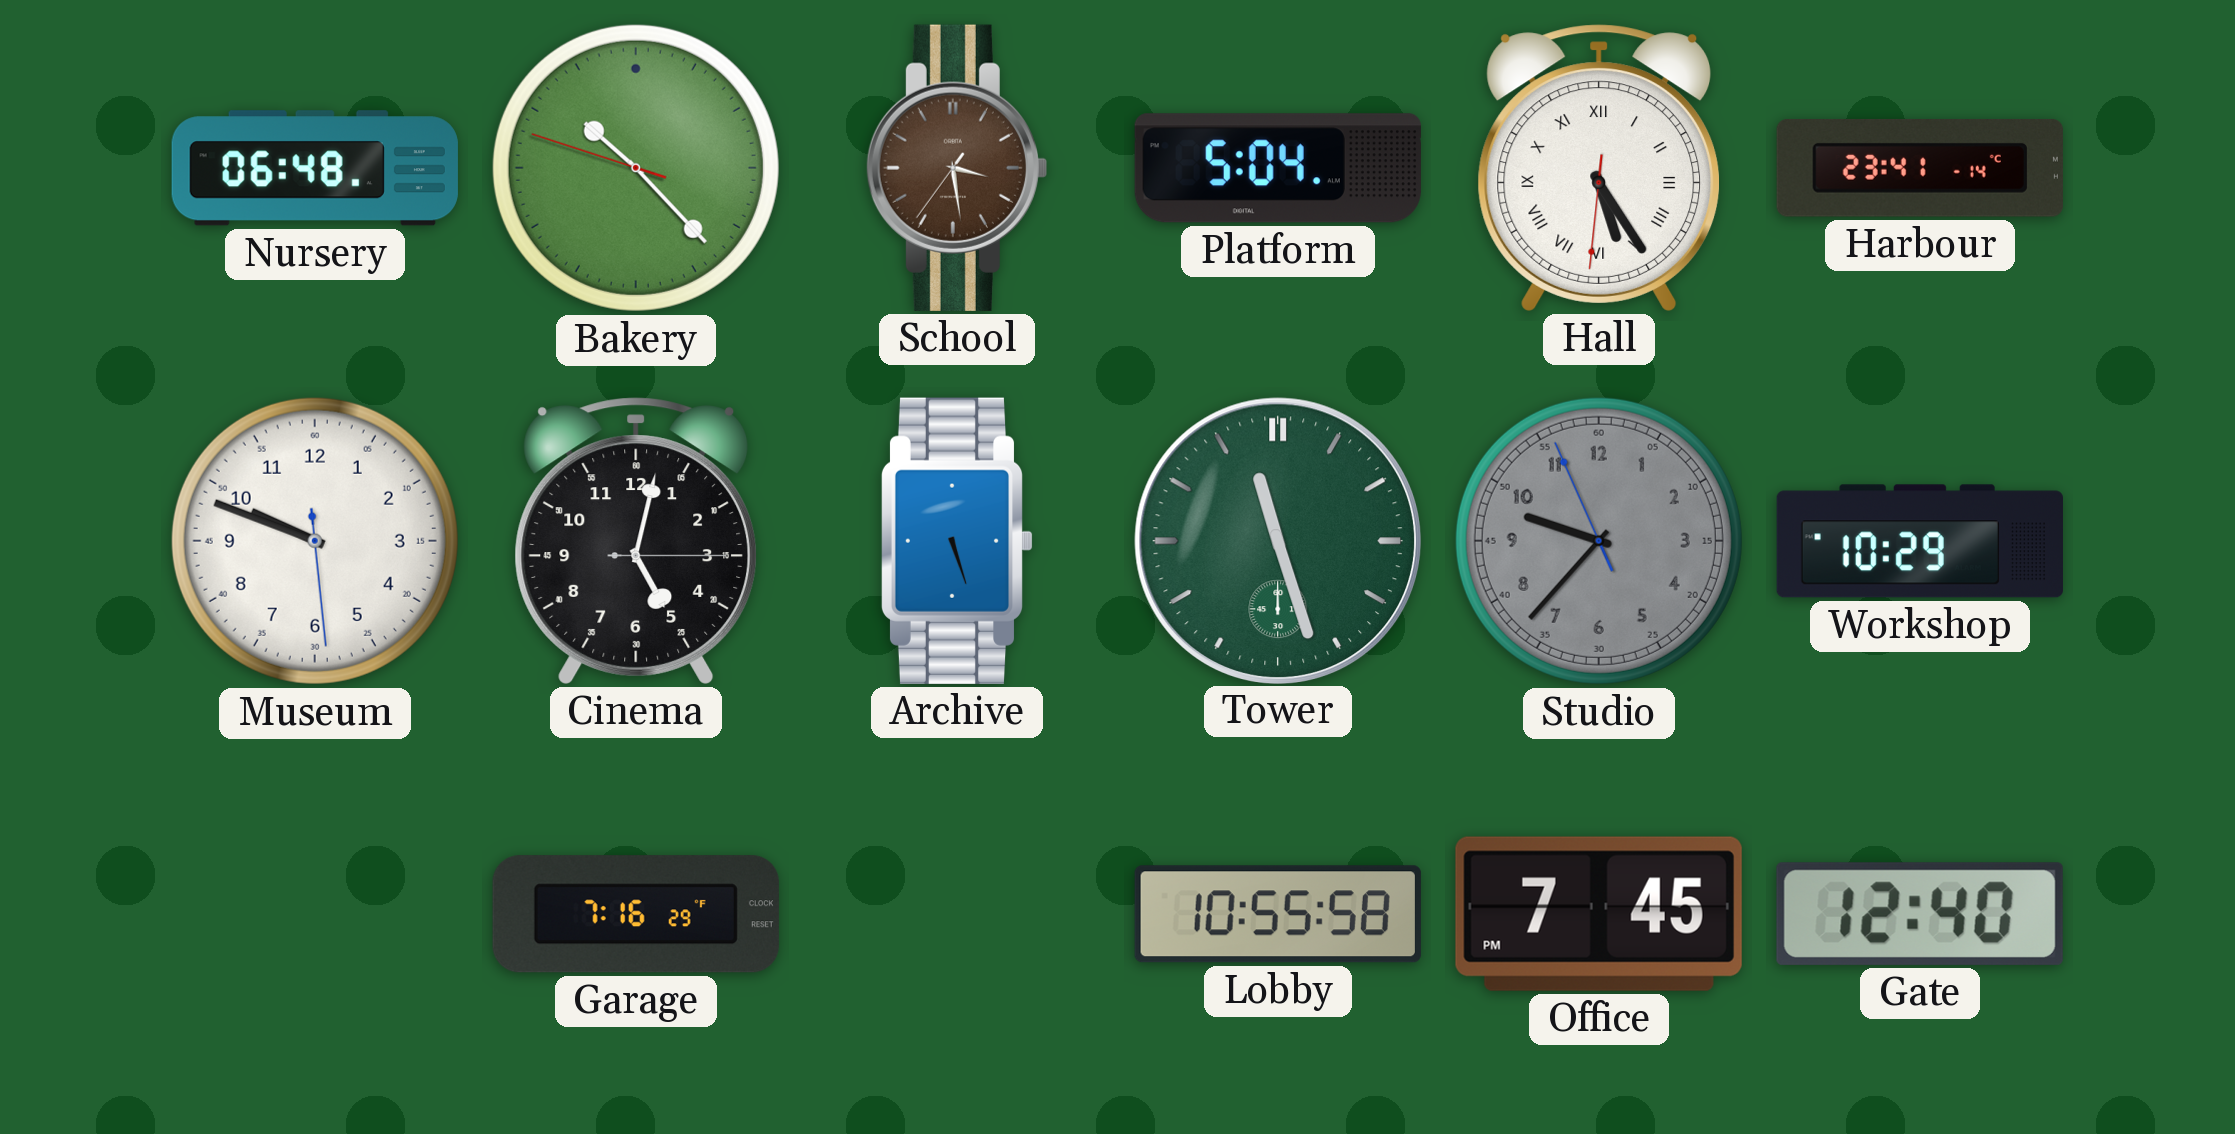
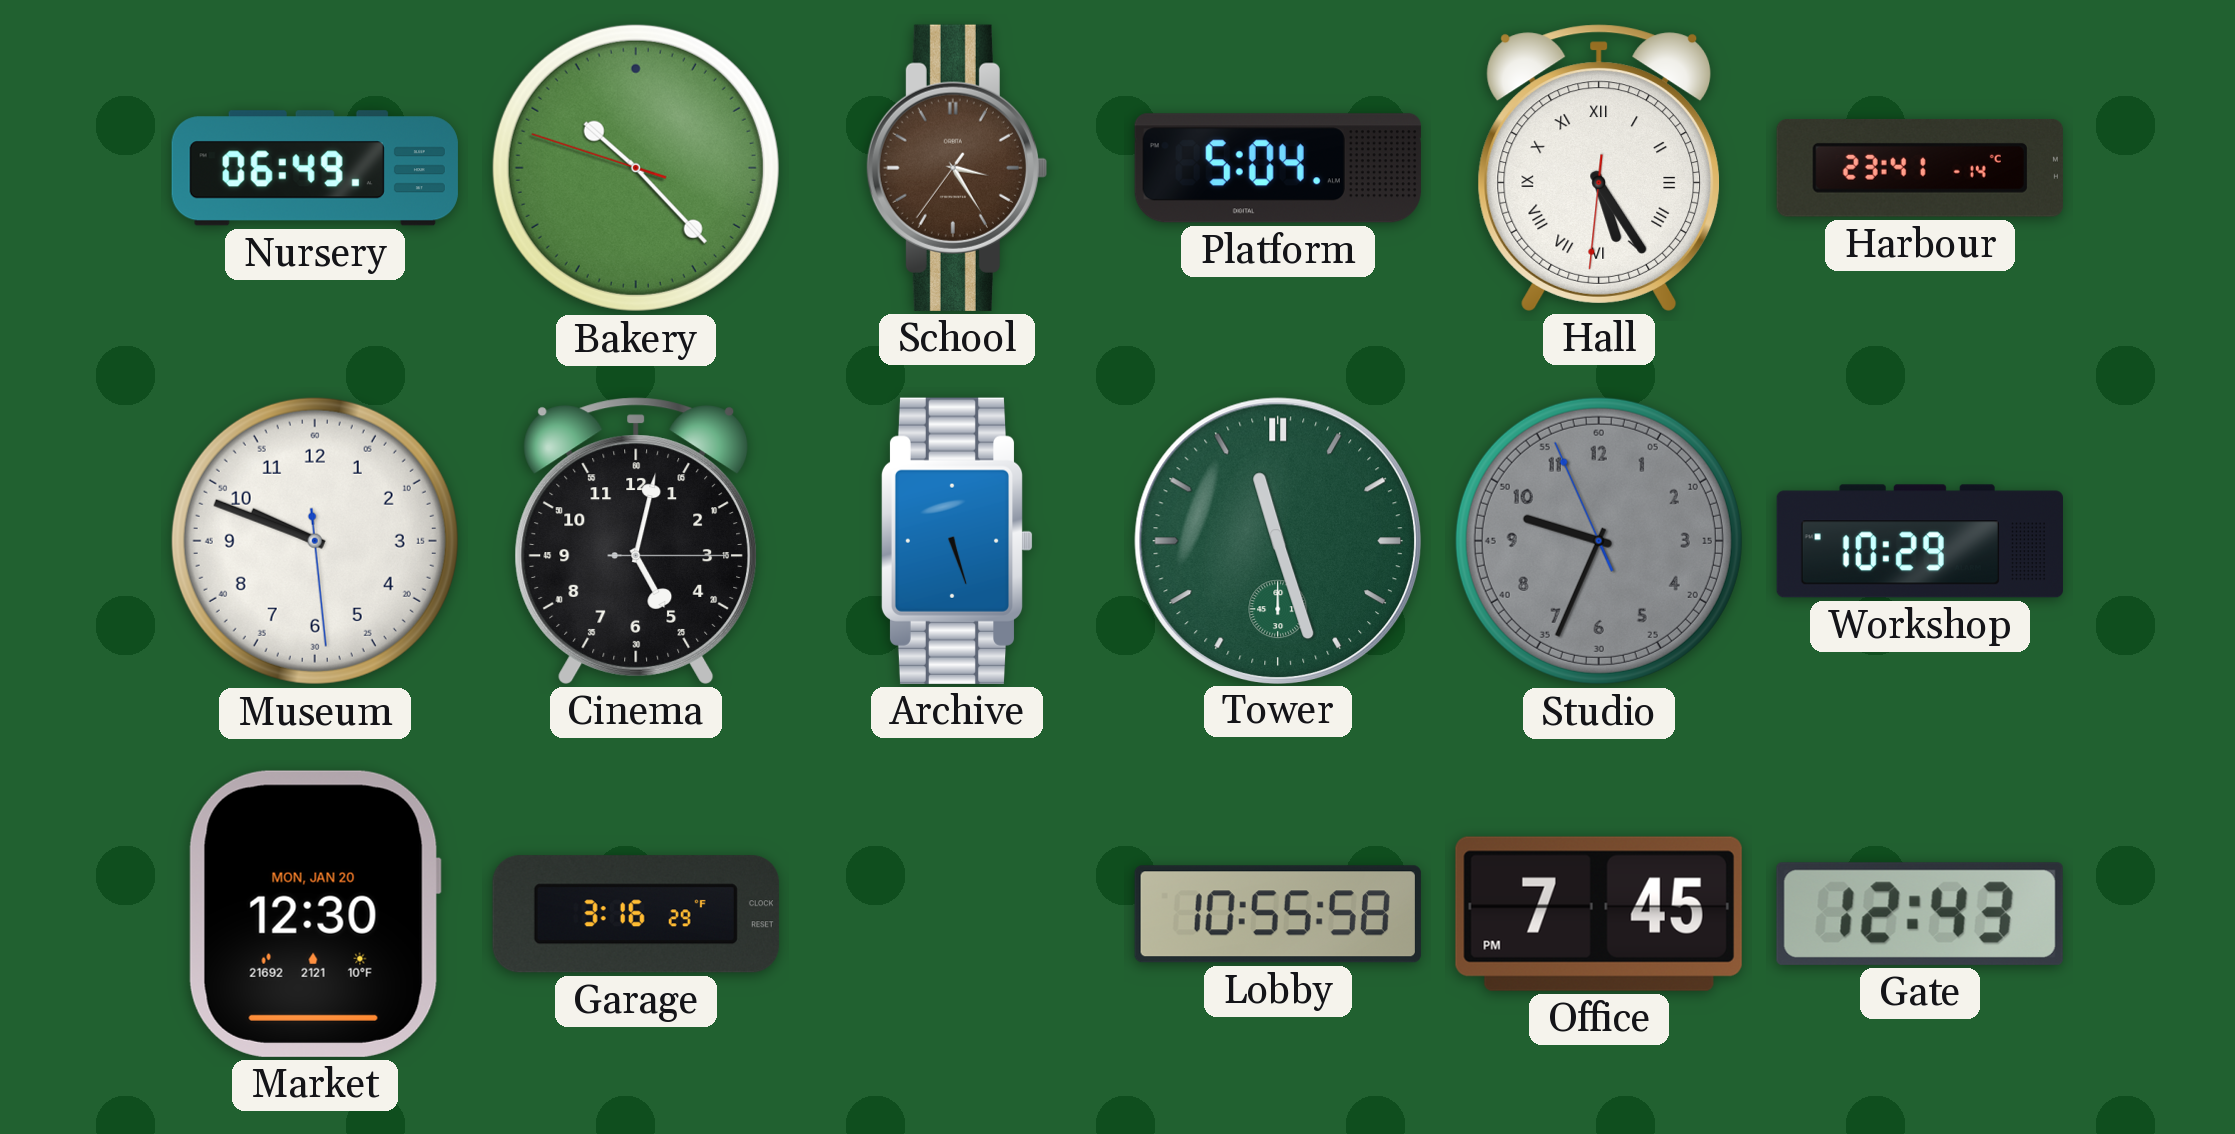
Nursery: 06:48 -> 06:49 (315, 168)
School: 3:28 -> 3:24 (956, 168)
Studio: 9:36 -> 9:33 (1599, 541)
Market: none -> 12:30 (315, 914)
Garage: 7:16 -> 3:16 (636, 914)
Gate: 12:40 -> 12:43 (1920, 914)
